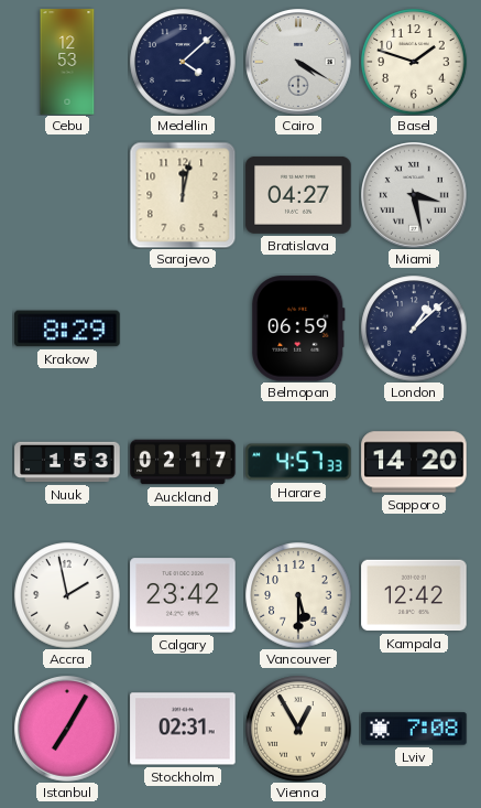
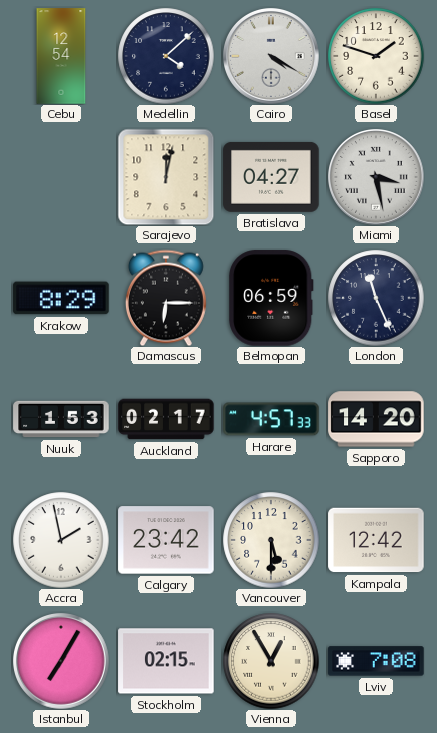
Cebu: 12:53 -> 12:54 (61, 56)
Damascus: none -> 6:15 (166, 298)
London: 1:08 -> 11:26 (376, 298)
Stockholm: 02:31 -> 02:15 (166, 661)
